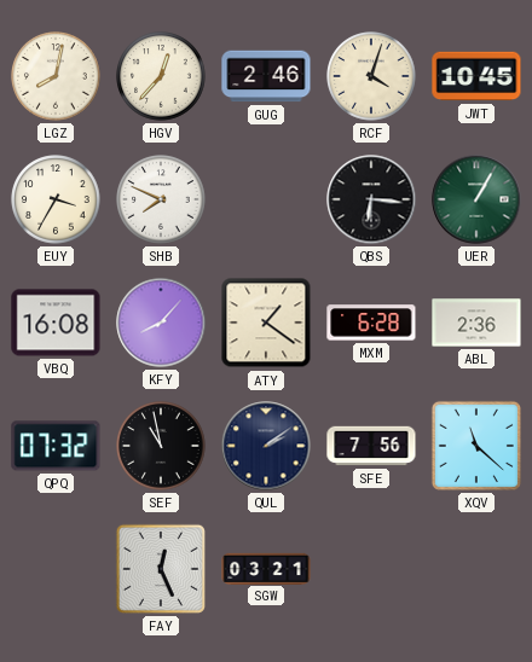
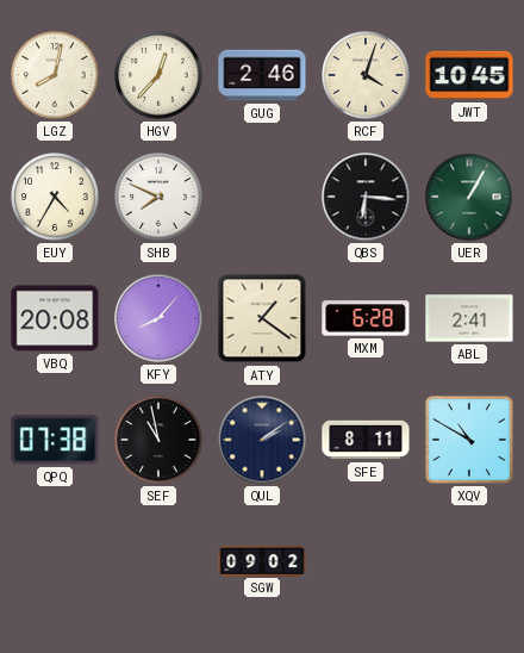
EUY: 3:35 -> 4:35 (55, 197)
VBQ: 16:08 -> 20:08 (55, 318)
ABL: 2:36 -> 2:41 (469, 318)
QPQ: 07:32 -> 07:38 (55, 440)
SFE: 7:56 -> 8:11 (366, 440)
XQV: 11:22 -> 10:50 (469, 440)
FAY: 12:26 -> none (161, 569)
SGW: 03:21 -> 09:02 (262, 560)
